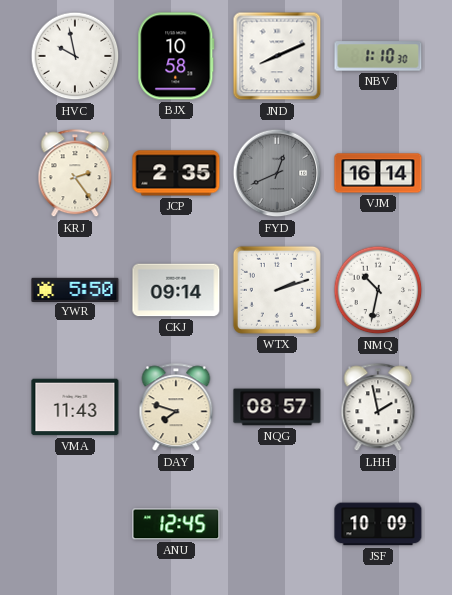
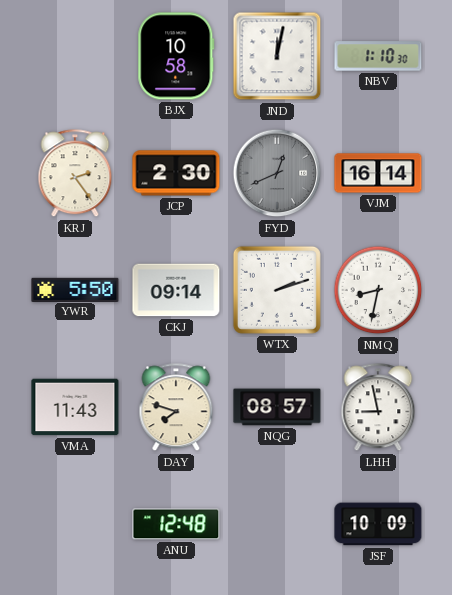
HVC: 9:58 -> none (75, 56)
JND: 8:11 -> 12:02 (277, 56)
JCP: 2:35 -> 2:30 (176, 173)
NMQ: 10:32 -> 8:32 (378, 290)
LHH: 1:58 -> 8:58 (378, 408)
ANU: 12:45 -> 12:48 (176, 524)
